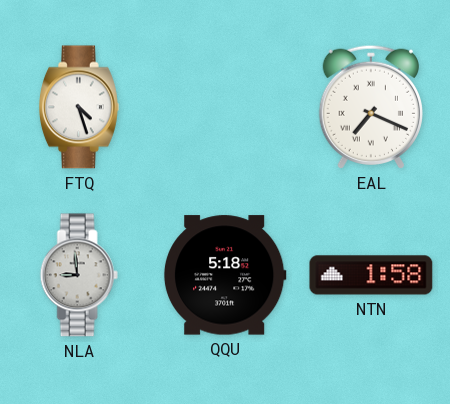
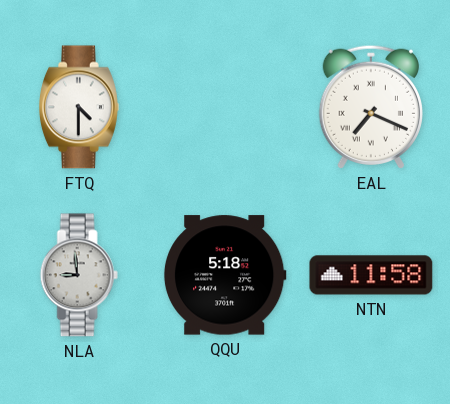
FTQ: 4:27 -> 4:30 (79, 107)
NTN: 1:58 -> 11:58 (371, 275)
